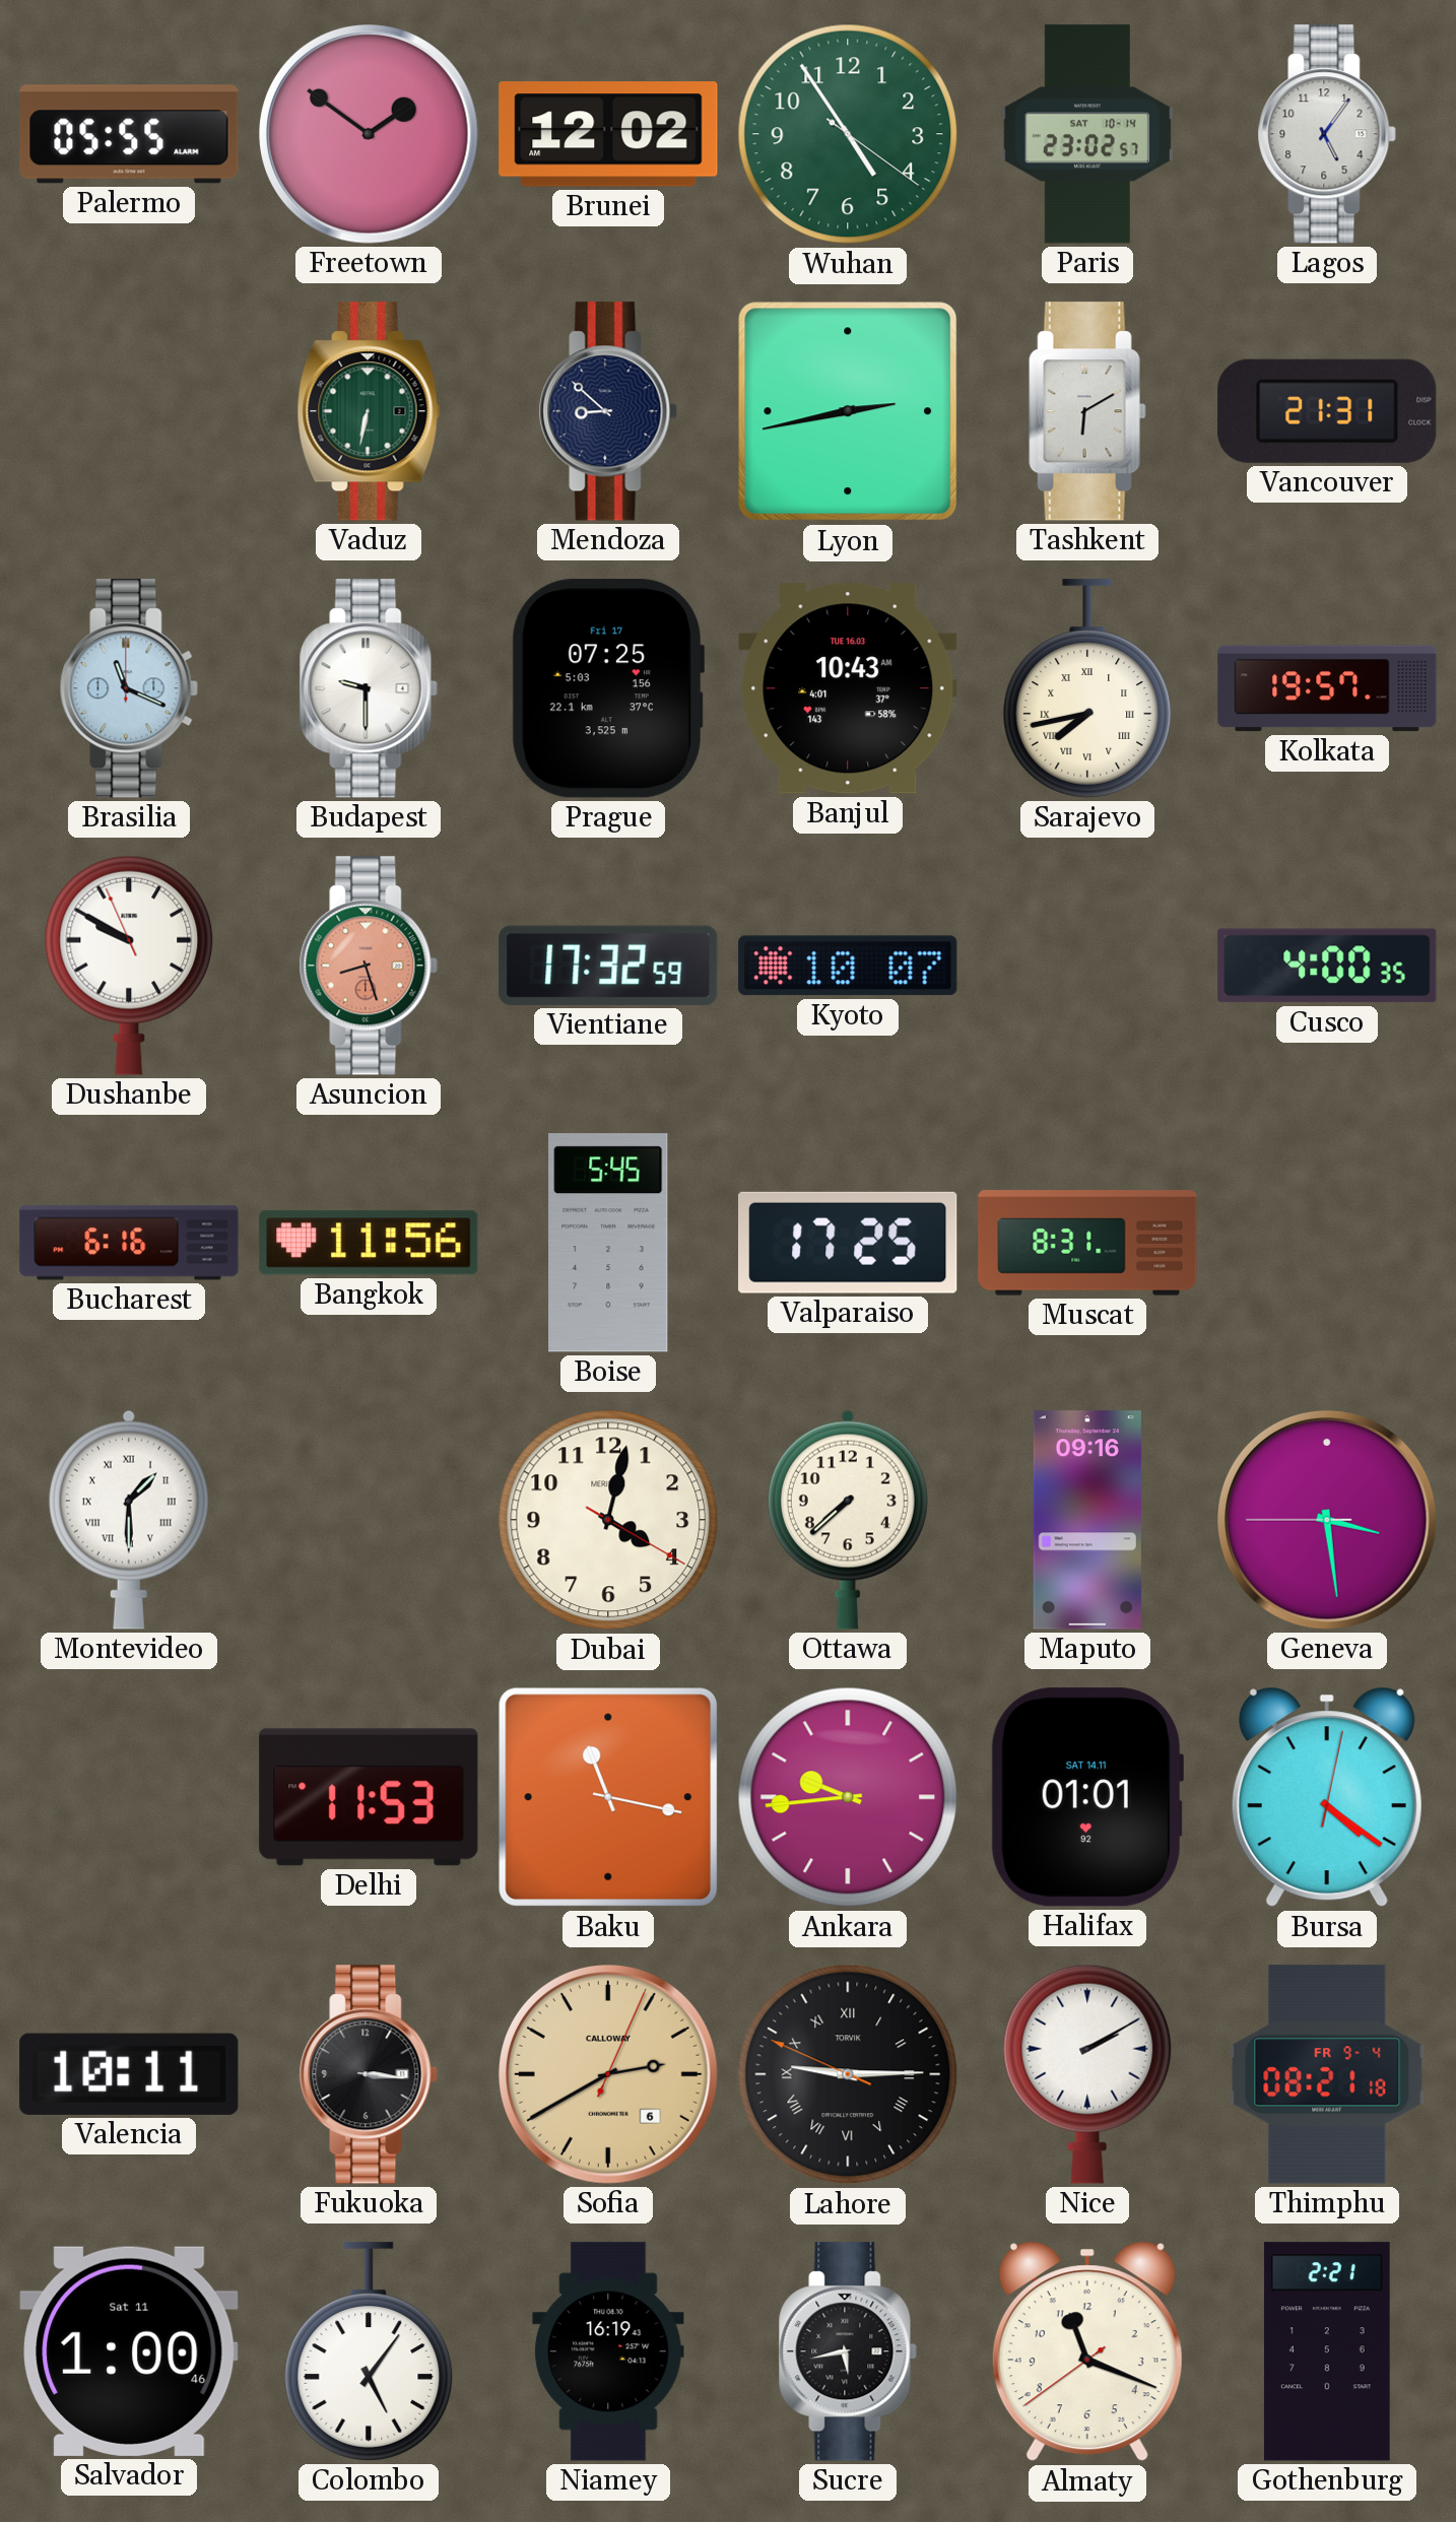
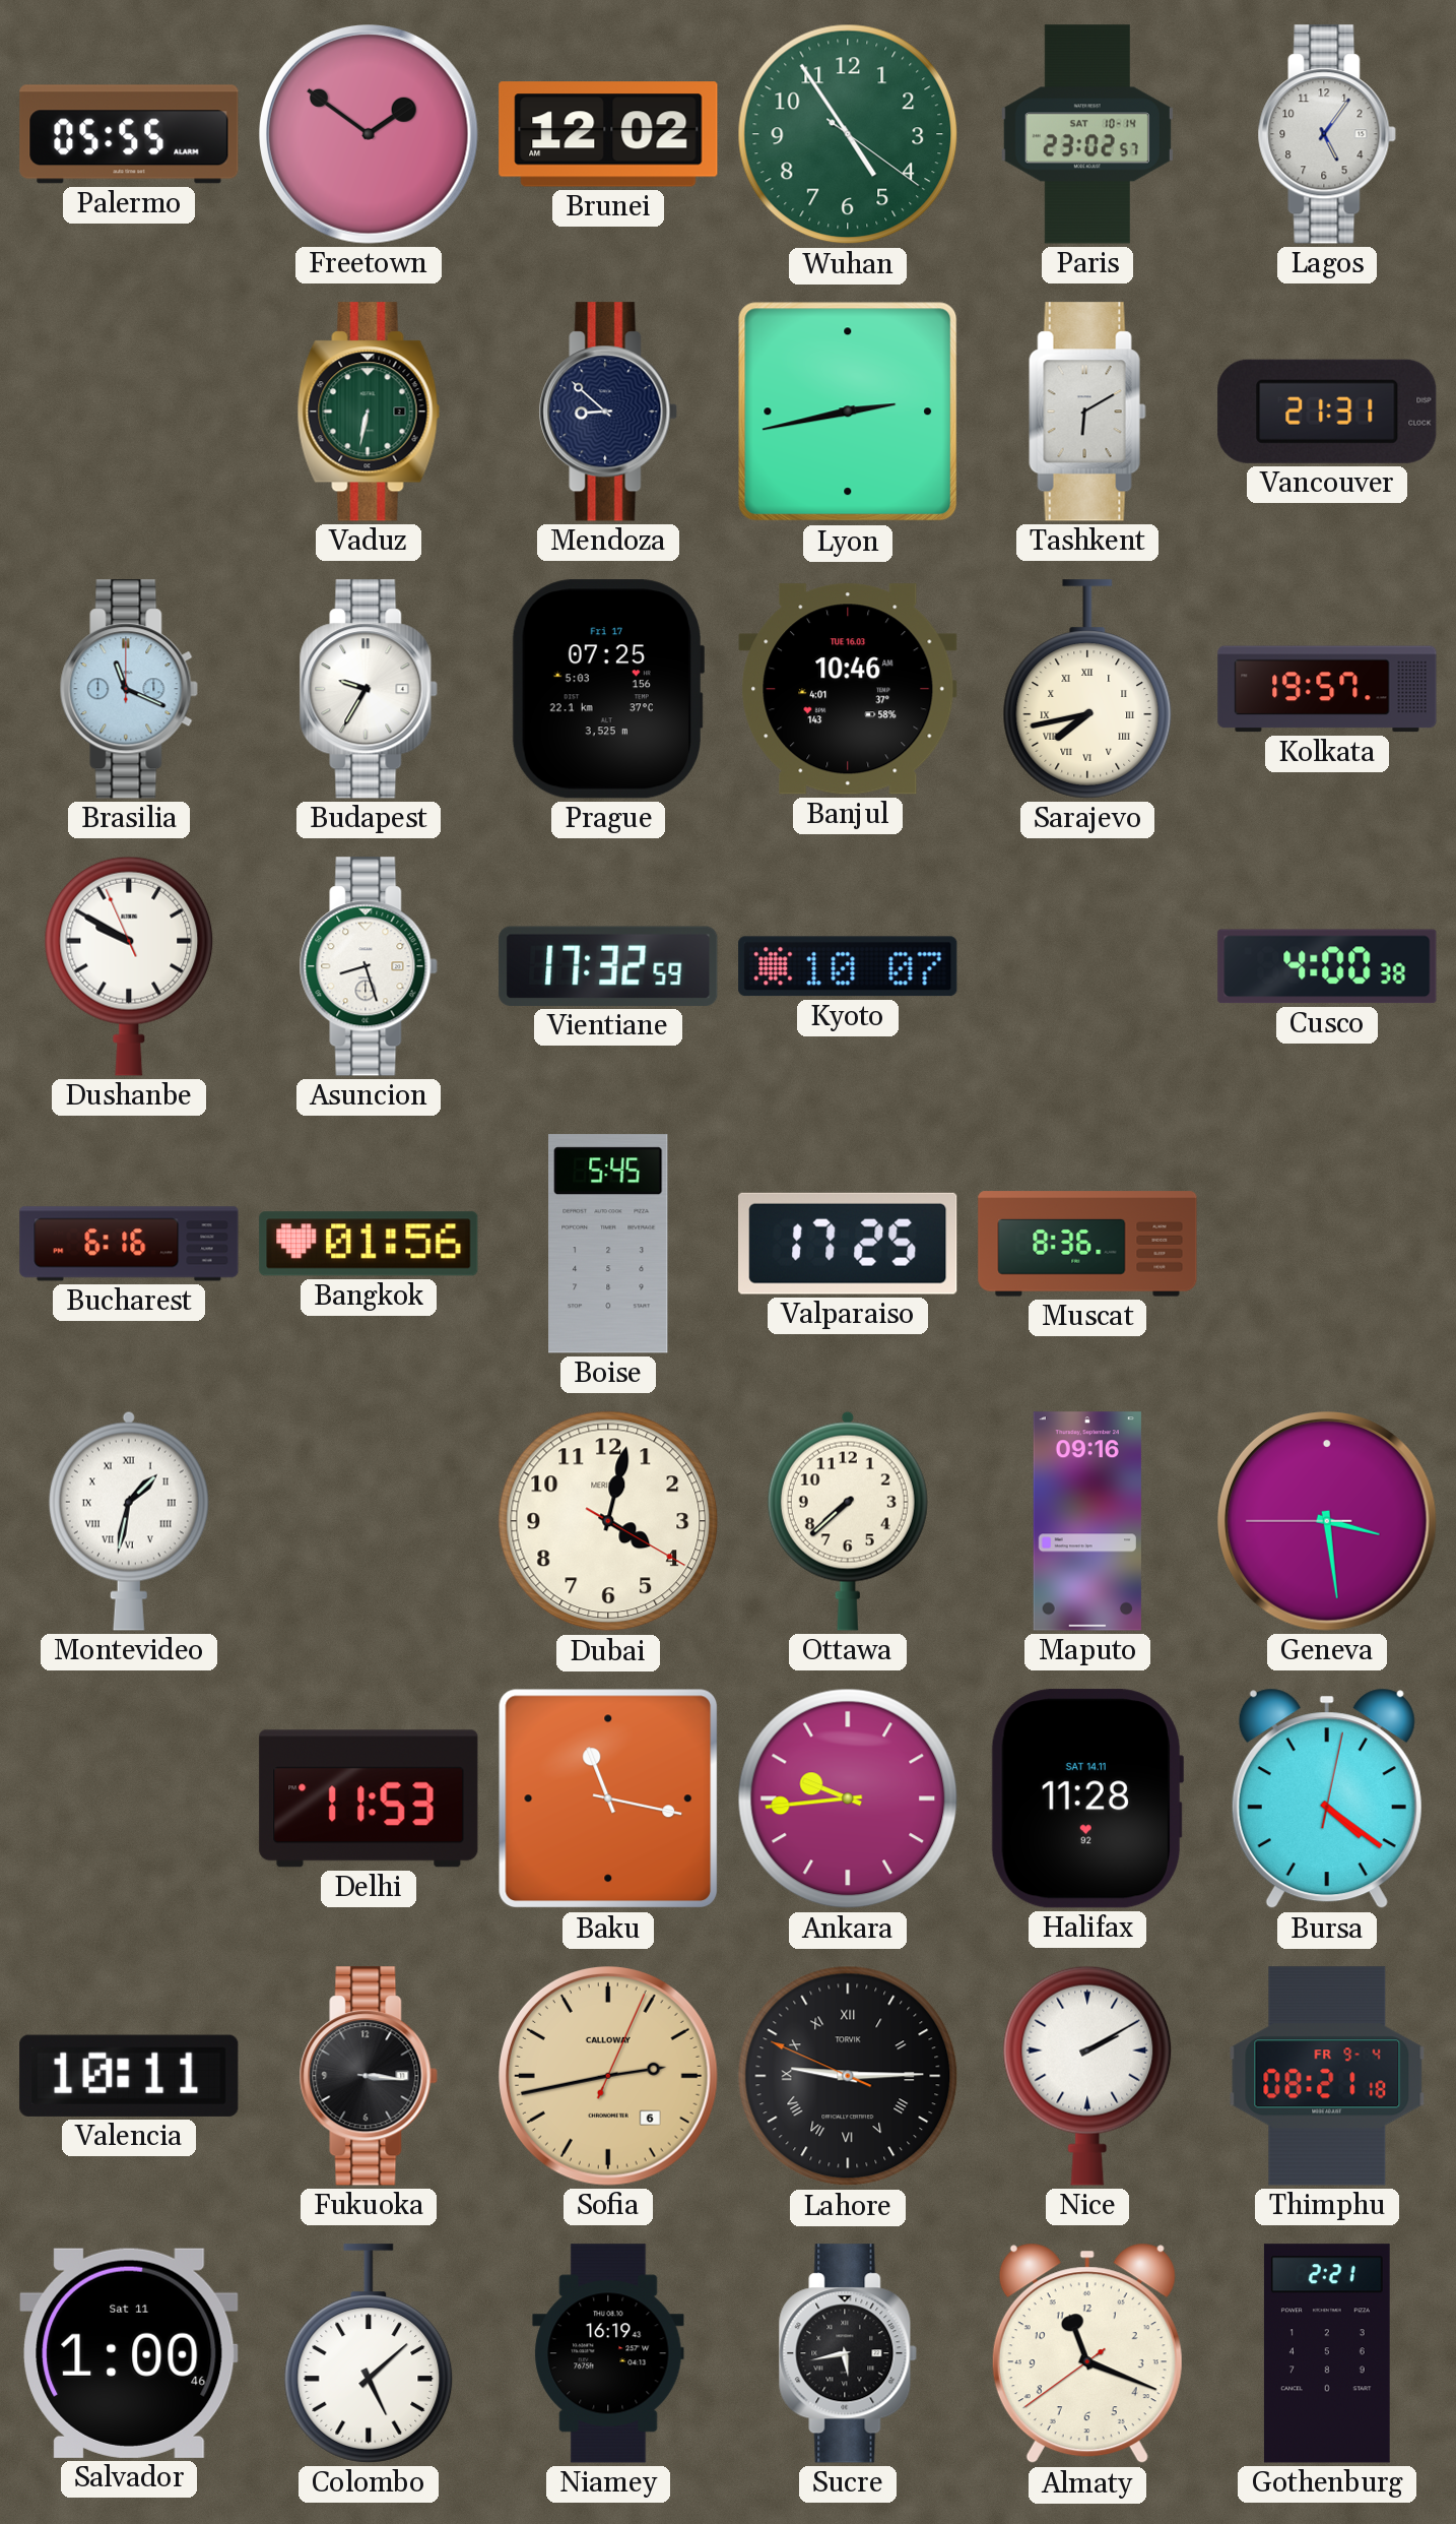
Budapest: 9:30 -> 9:35 (369, 689)
Banjul: 10:43 -> 10:46 (848, 689)
Asuncion dial: salmon -> white (369, 966)
Cusco: 4:00:35 -> 4:00:38 (1327, 966)
Bangkok: 11:56 -> 01:56 (369, 1244)
Muscat: 8:31 -> 8:36 (1087, 1244)
Montevideo: 1:30 -> 1:32 (129, 1521)
Halifax: 01:01 -> 11:28 (1086, 1799)
Sofia: 2:40 -> 2:43 (609, 2077)
Colombo: 5:06 -> 5:08 (369, 2353)
